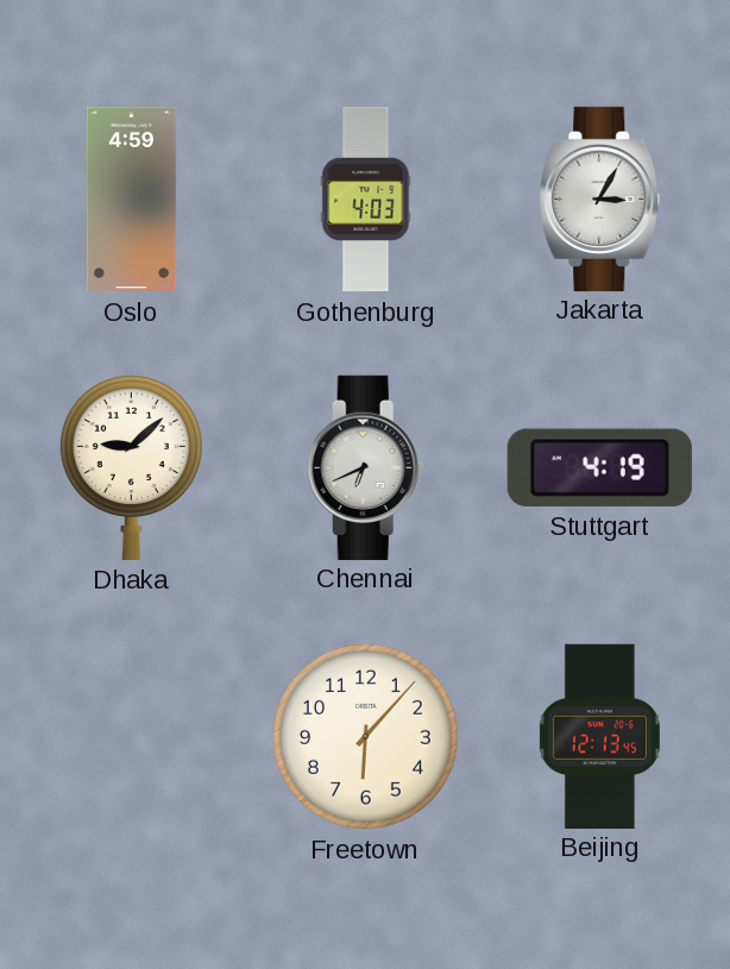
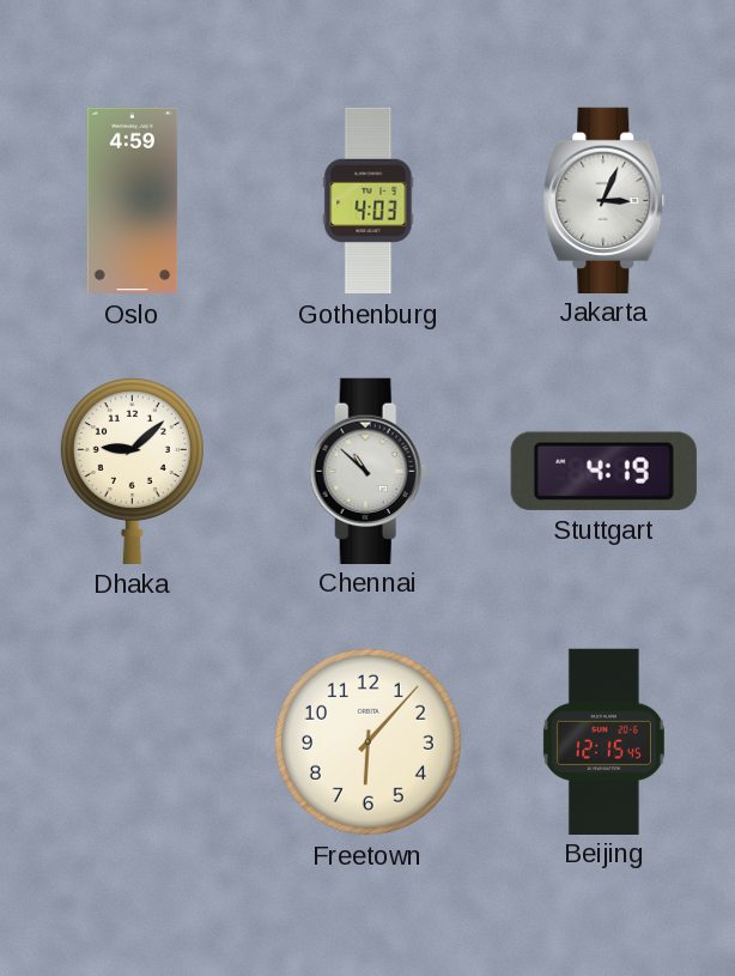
Jakarta: 3:05 -> 3:04 (605, 200)
Chennai: 6:41 -> 10:52 (367, 471)
Beijing: 12:13 -> 12:15 (603, 741)
